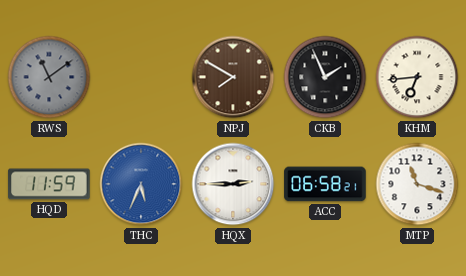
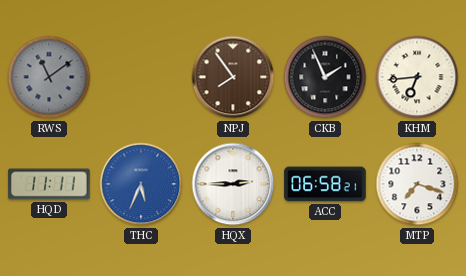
NPJ: 7:50 -> 7:54 (233, 77)
HQD: 11:59 -> 11:11 (49, 184)
MTP: 11:18 -> 7:18 (417, 184)
